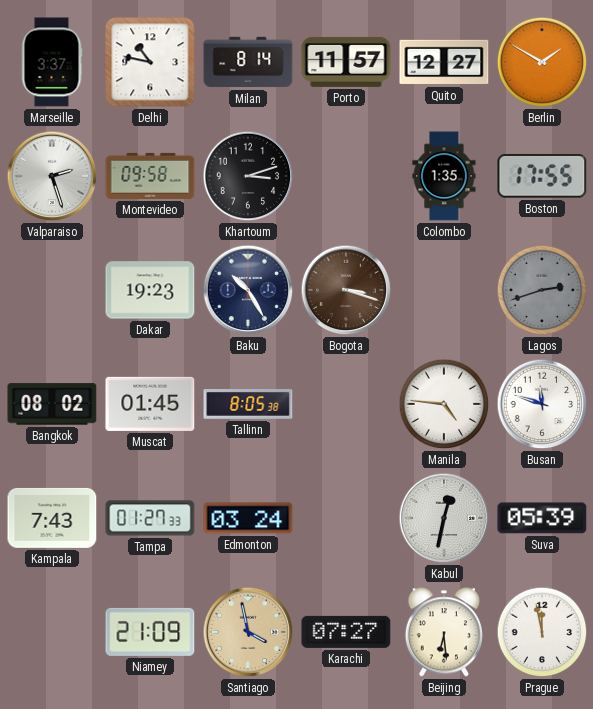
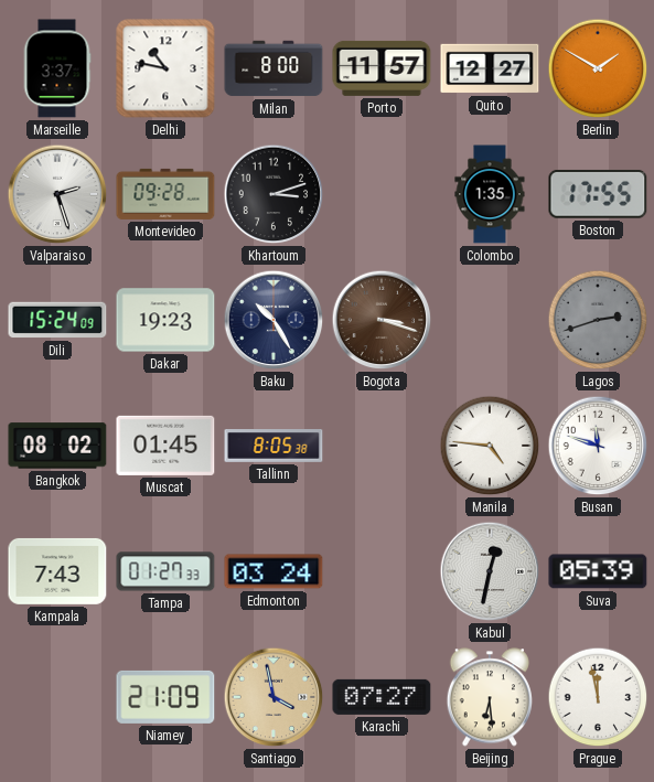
Milan: 8:14 -> 8:00 (274, 68)
Montevideo: 09:58 -> 09:28 (165, 194)
Dili: none -> 15:24 (57, 320)
